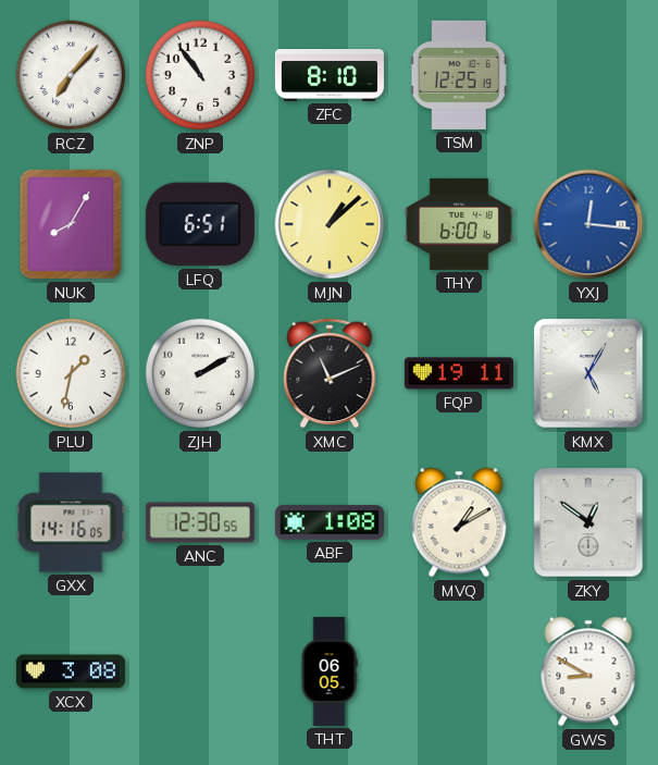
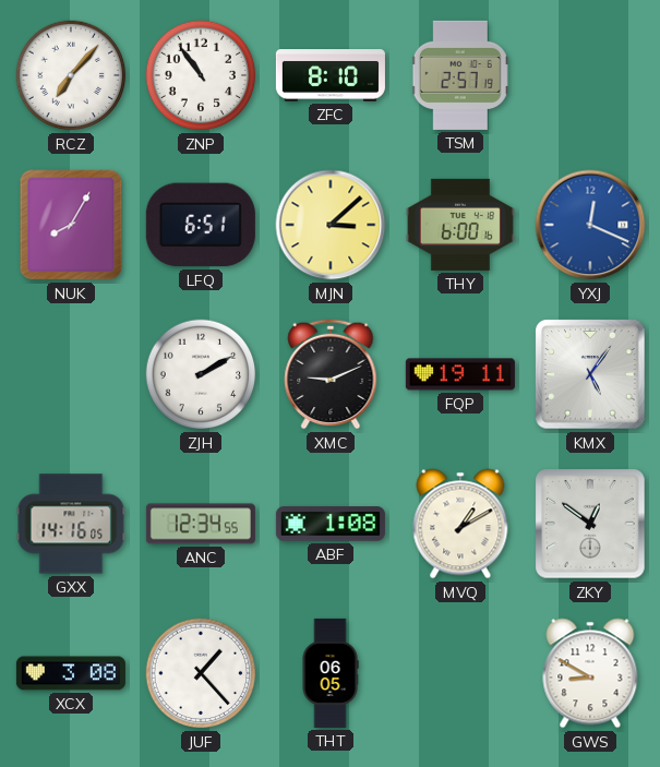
TSM: 12:25 -> 2:57 (460, 75)
MJN: 1:08 -> 3:08 (331, 225)
YXJ: 12:16 -> 12:19 (590, 225)
PLU: 1:32 -> none (71, 373)
XMC: 11:11 -> 9:11 (331, 374)
KMX: 5:05 -> 5:06 (590, 374)
ANC: 12:30 -> 12:34 (201, 524)
JUF: none -> 1:23 (201, 673)
